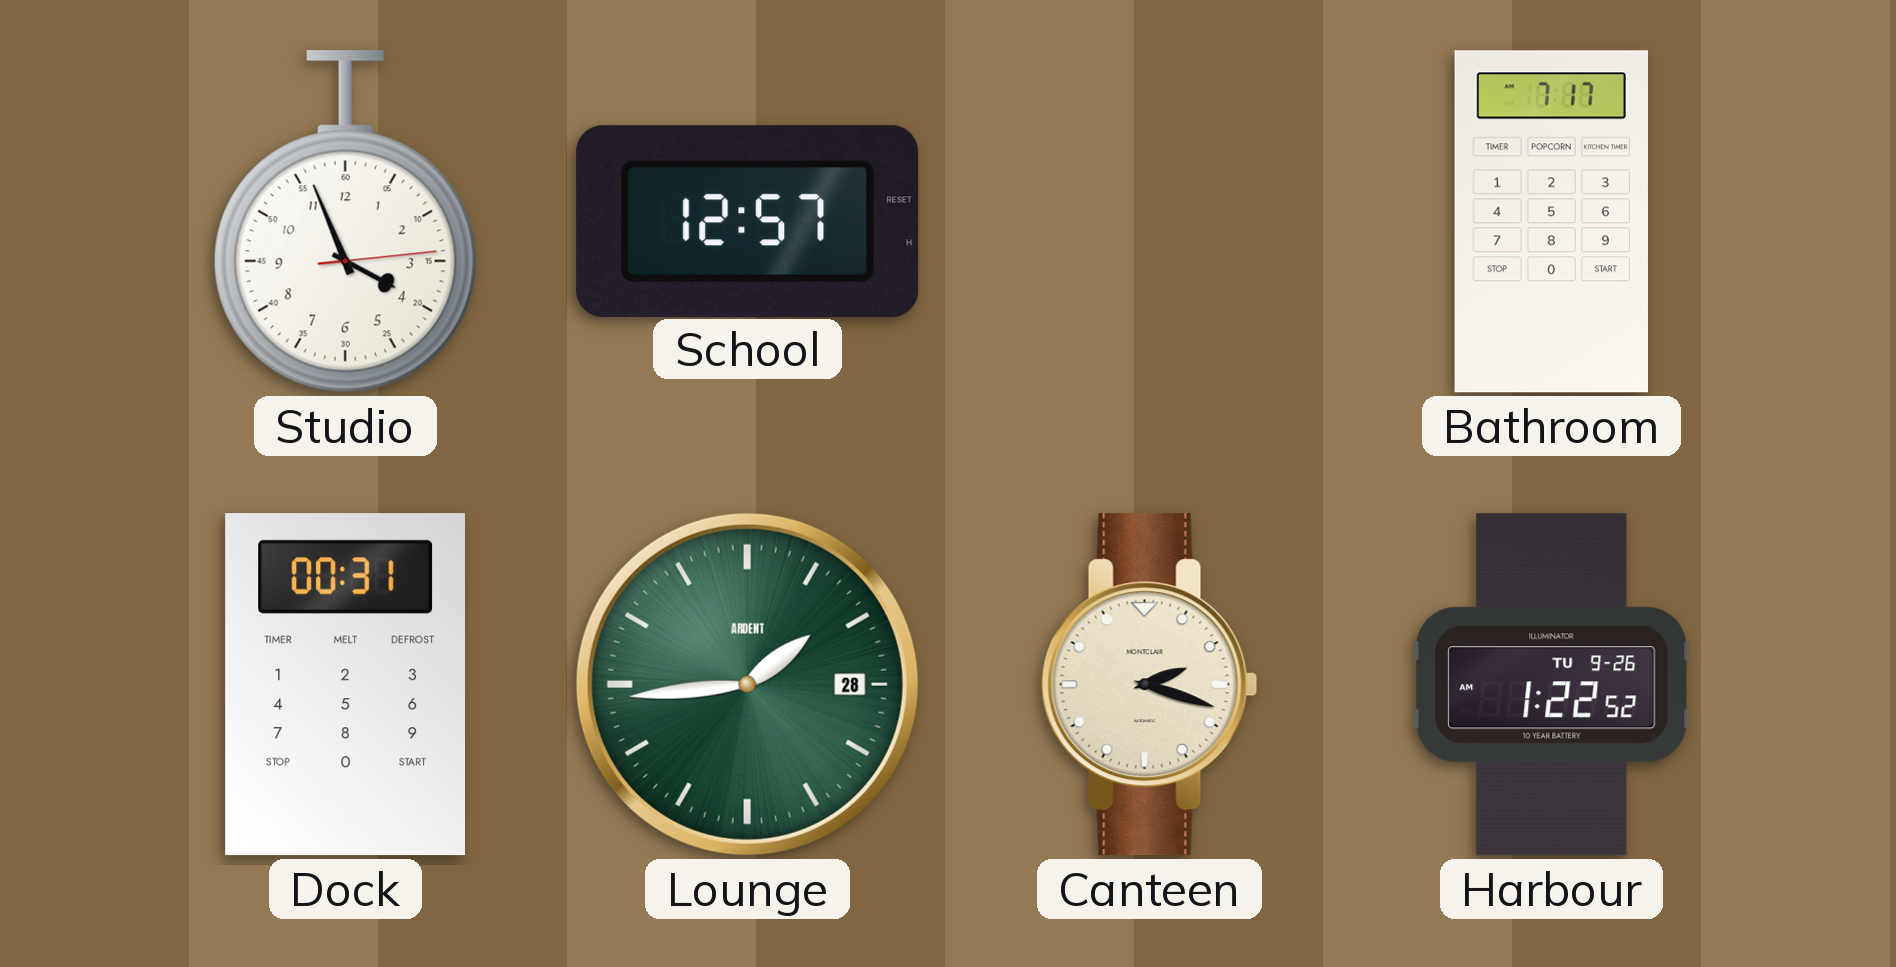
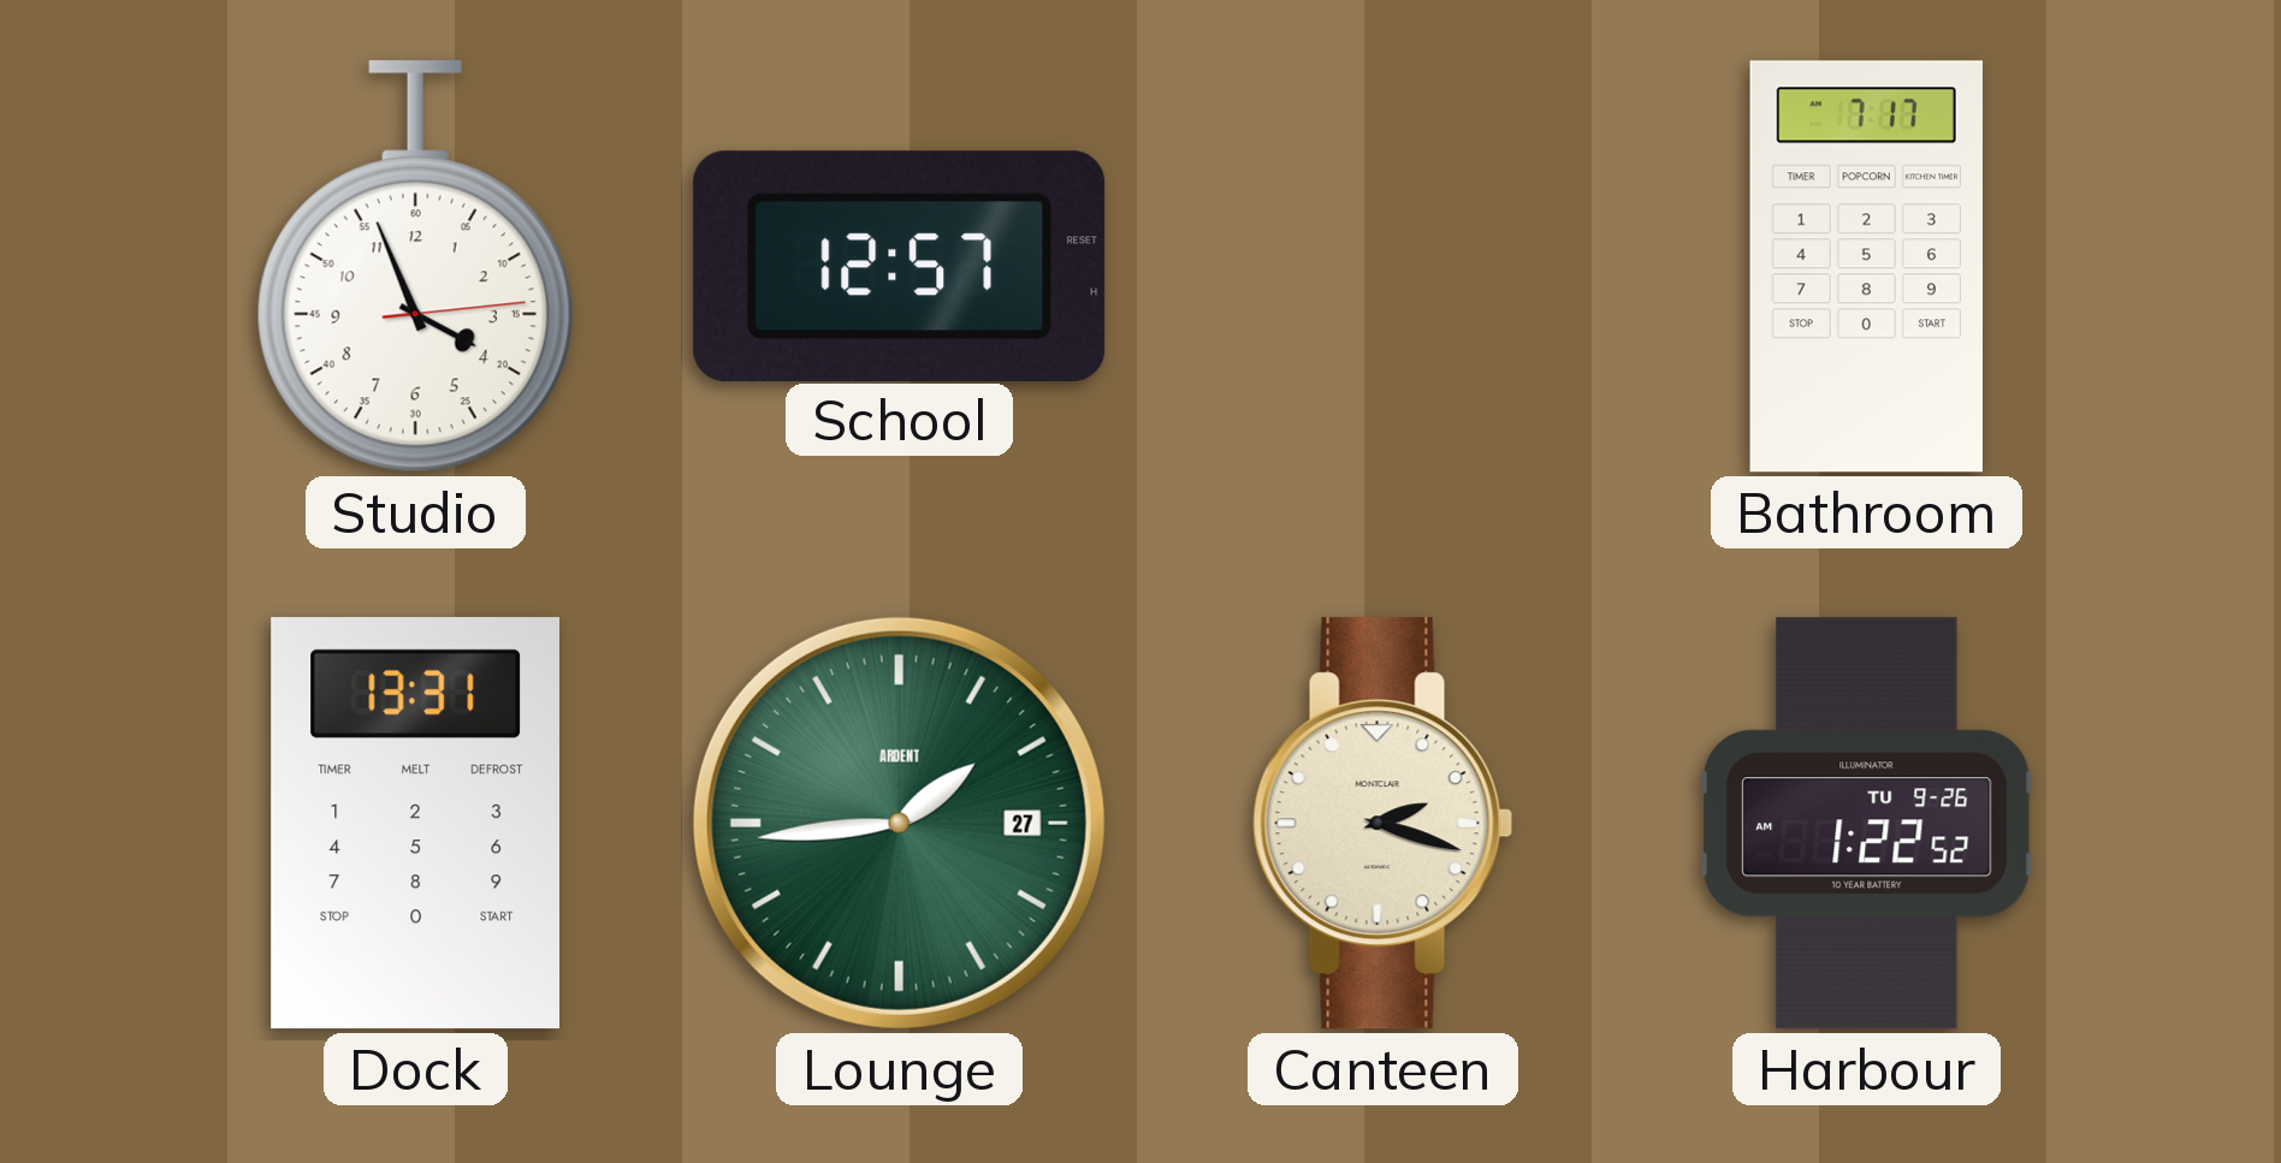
Dock: 00:31 -> 13:31 (415, 824)
Lounge date: 28 -> 27 (899, 823)
